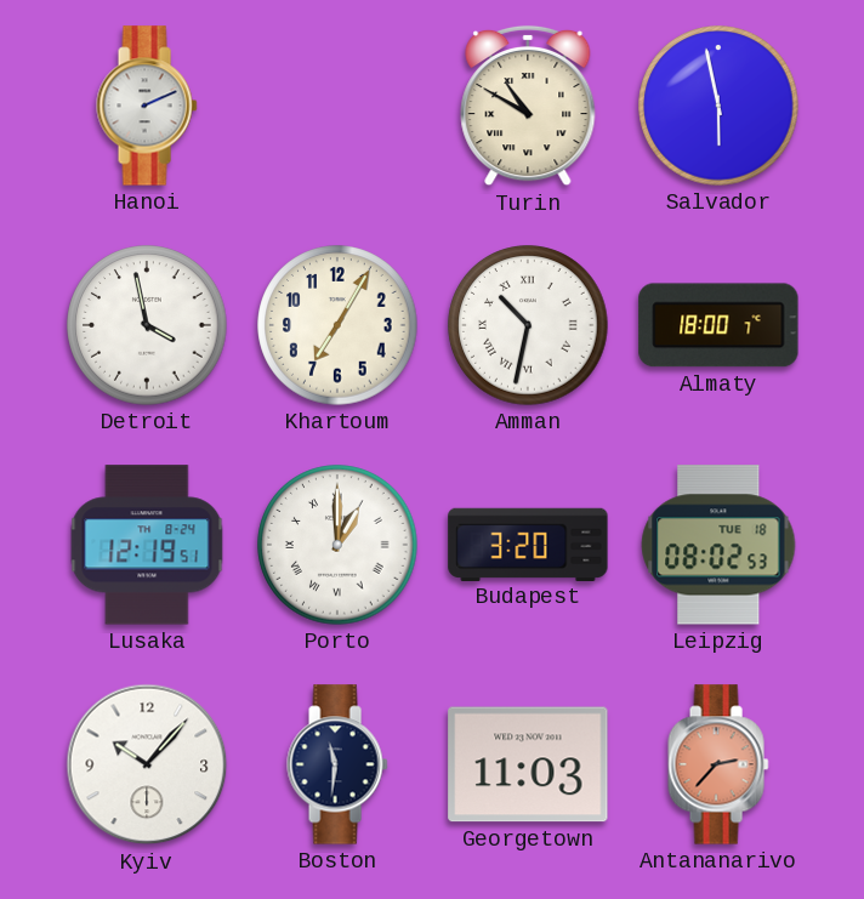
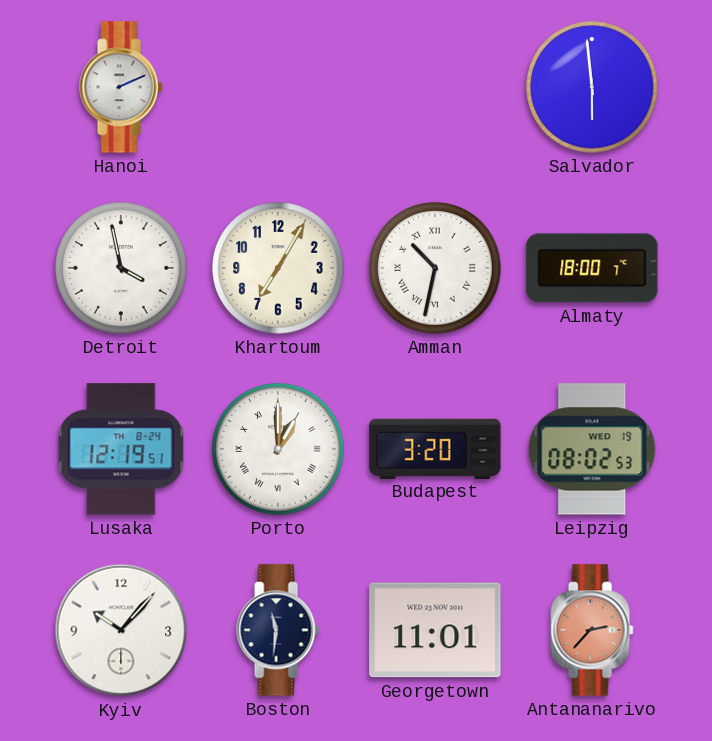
Turin: 10:50 -> none (528, 106)
Salvador: 5:58 -> 5:59 (592, 87)
Leipzig date: TUE 18 -> WED 19 (592, 449)
Georgetown: 11:03 -> 11:01 (435, 630)
